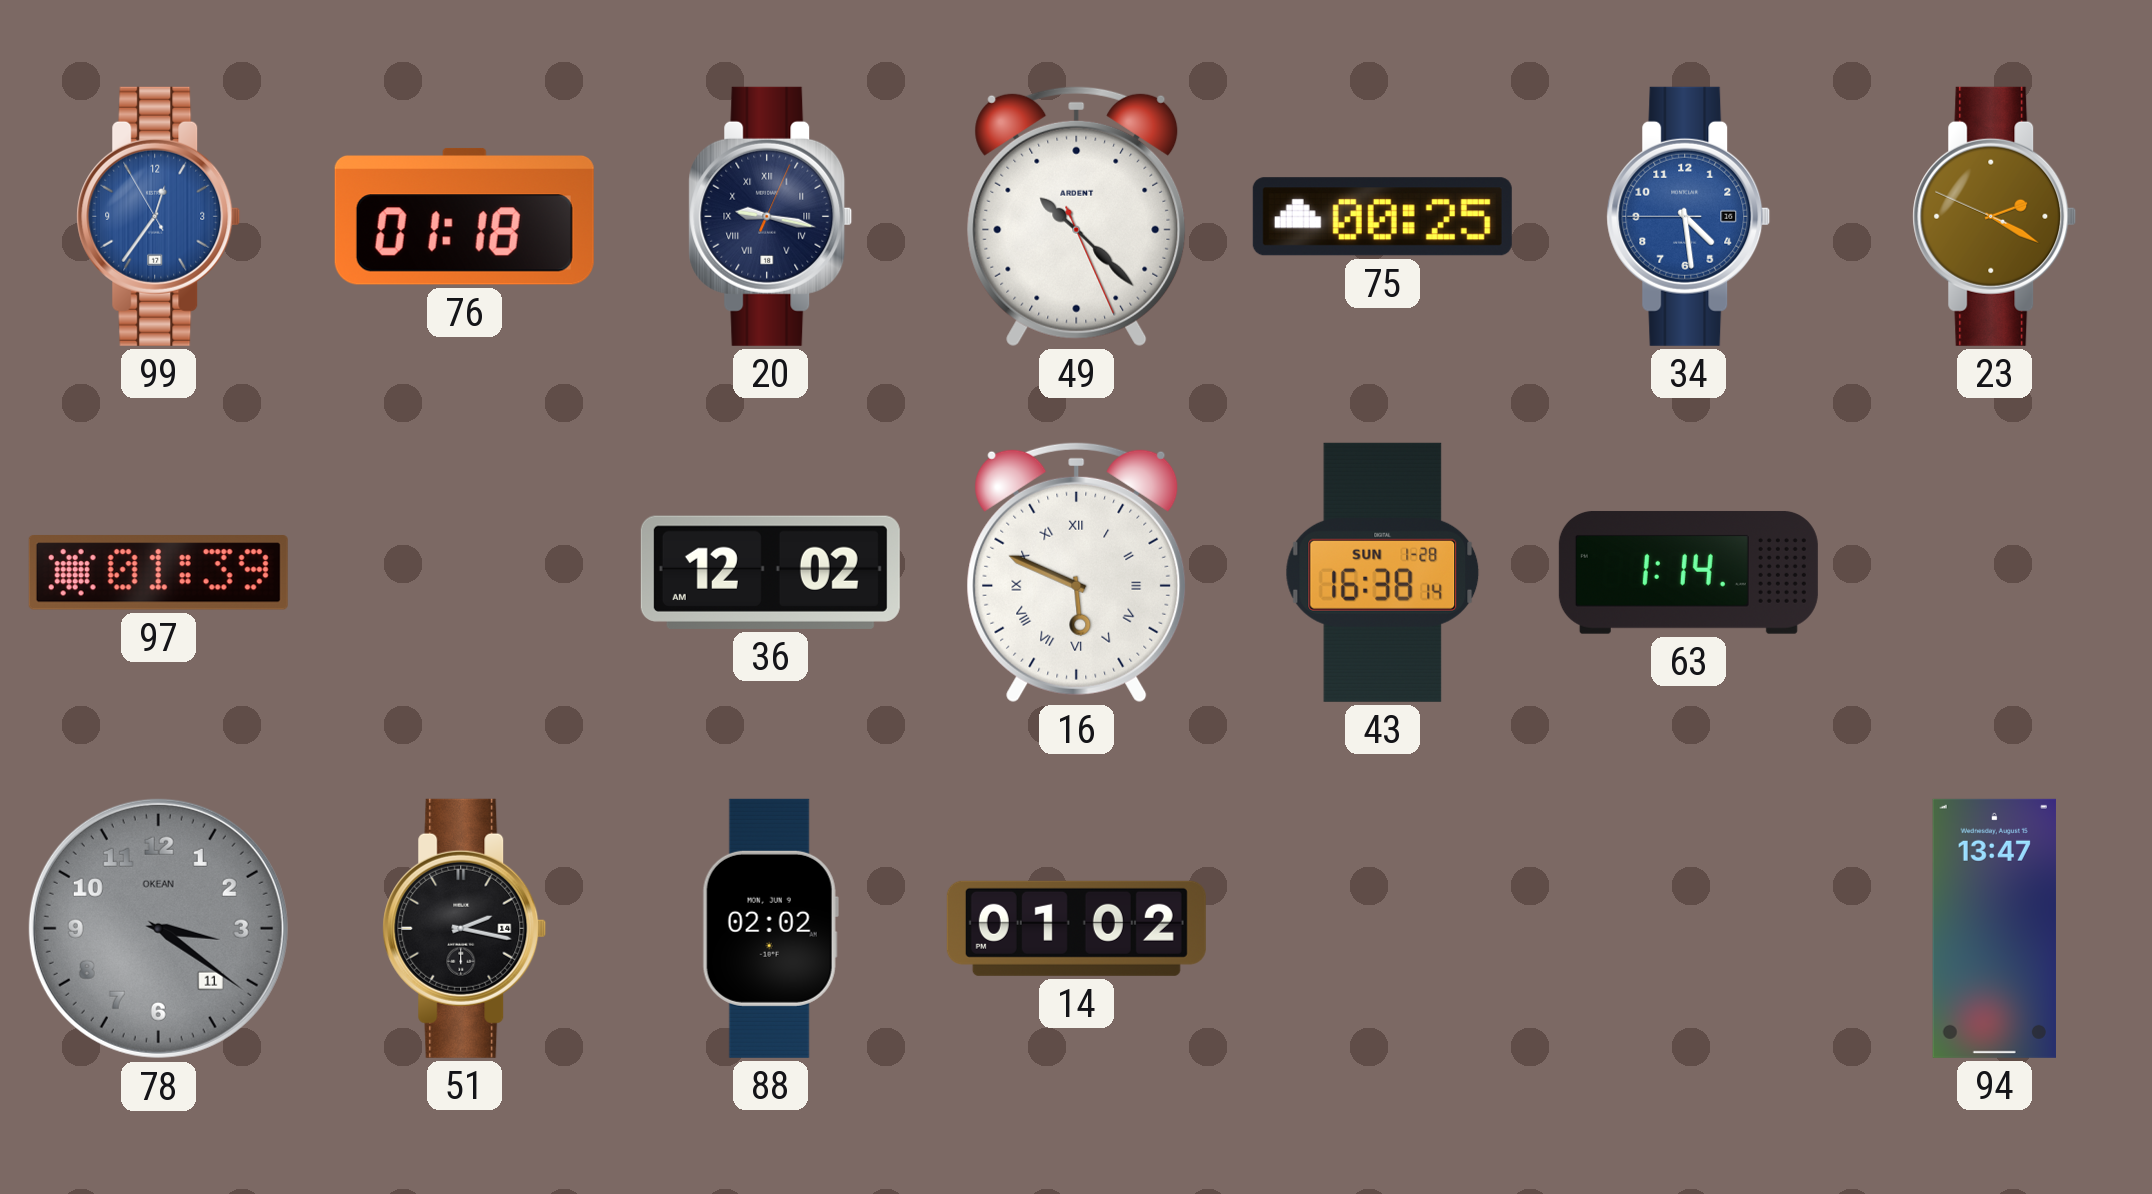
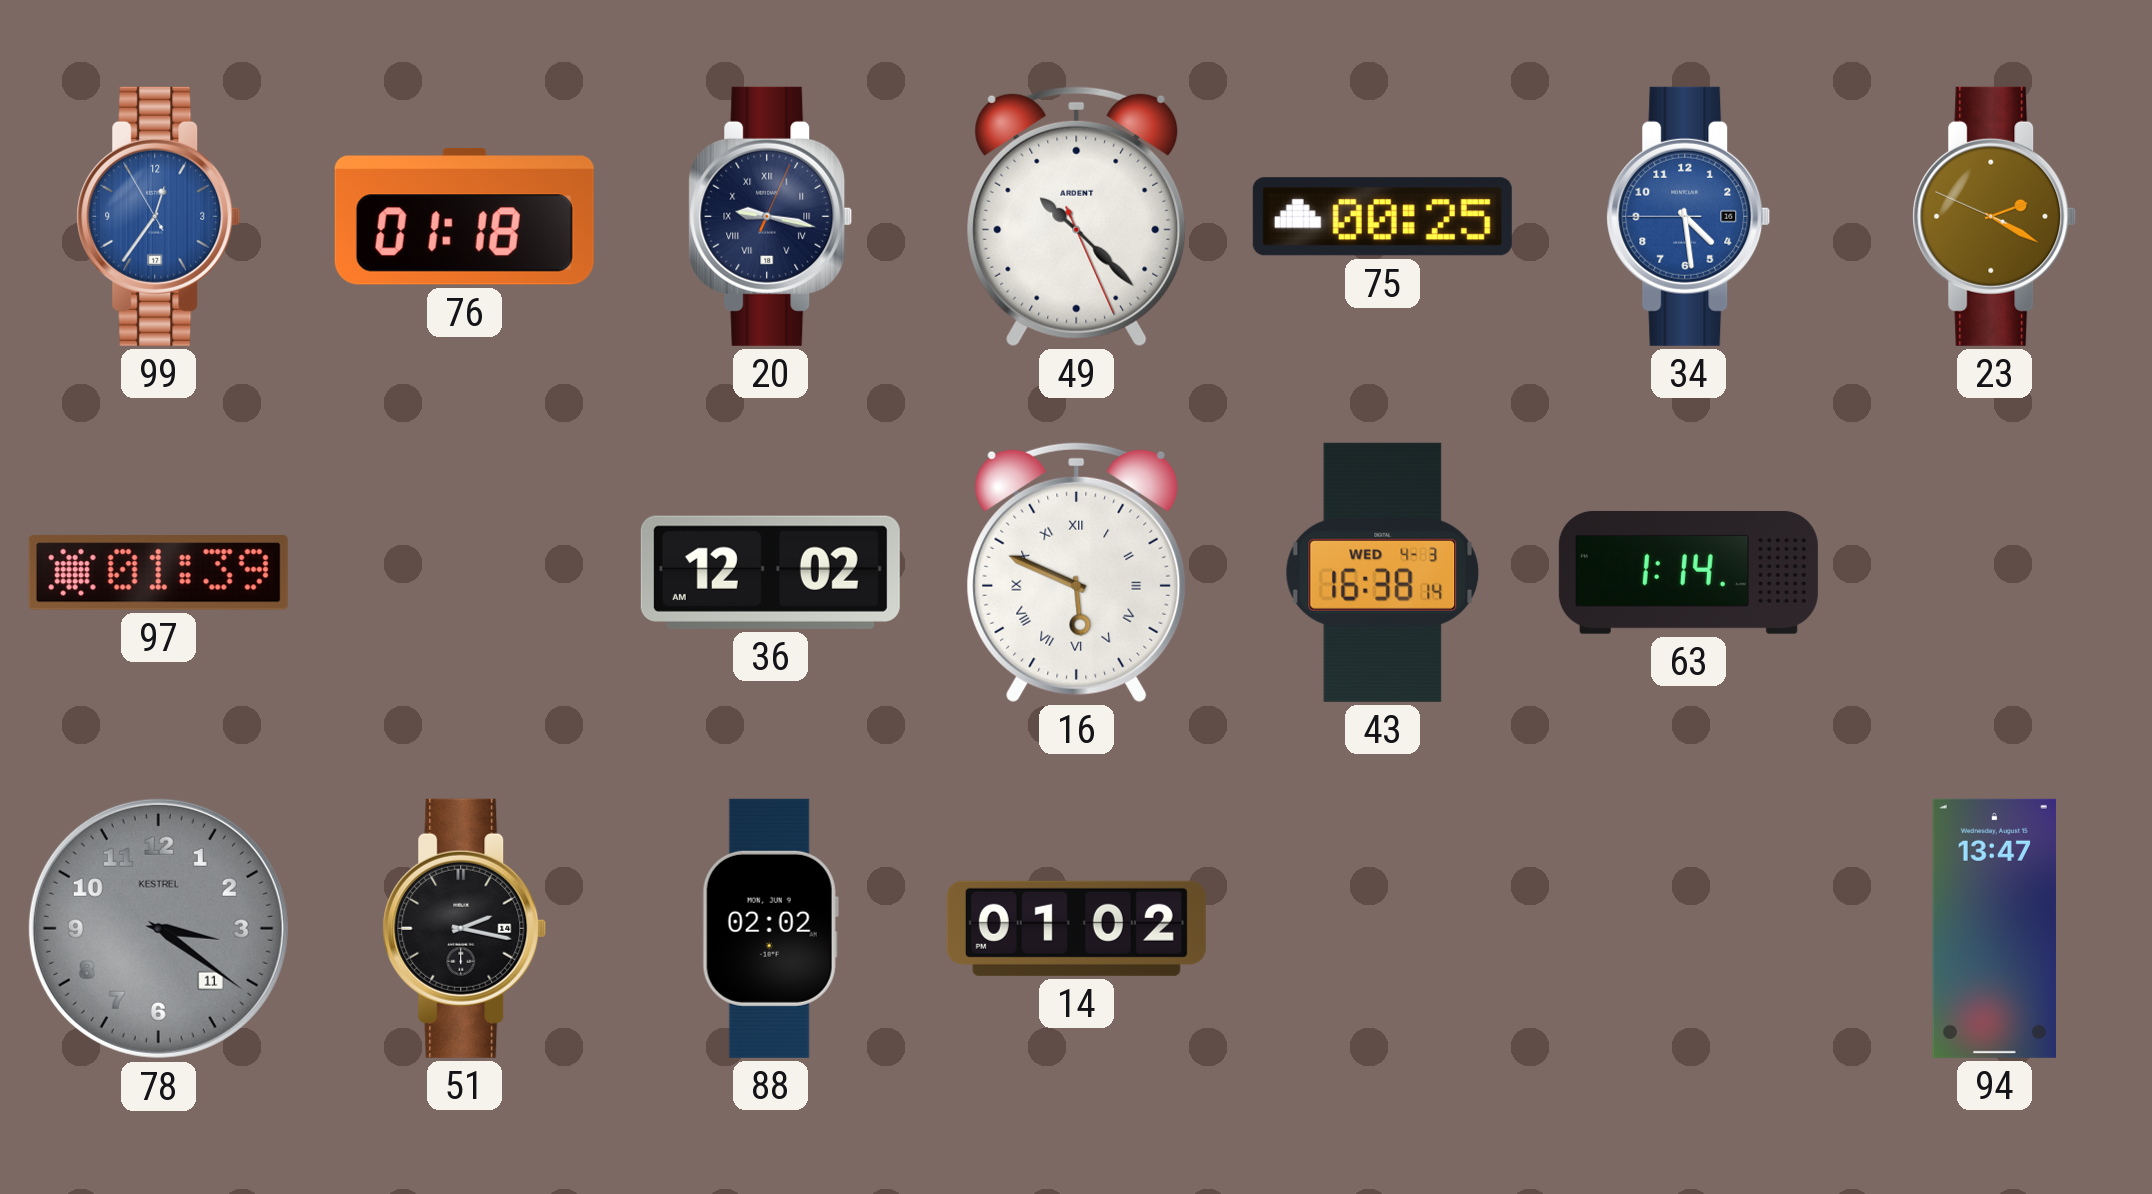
43 date: SUN 1-28 -> WED 4-3 (1383, 572)
78 brand: OKEAN -> KESTREL (158, 928)
